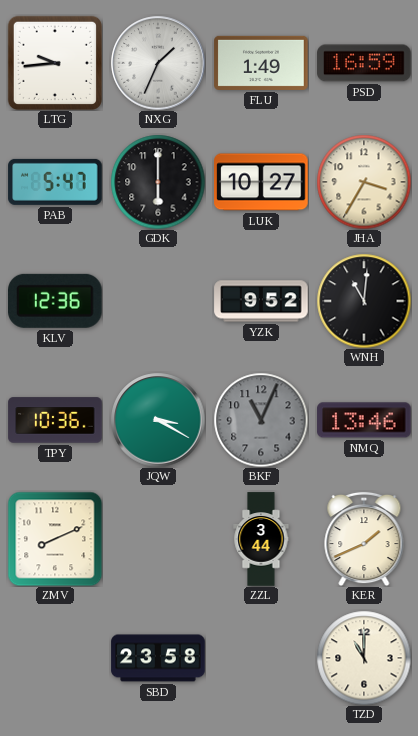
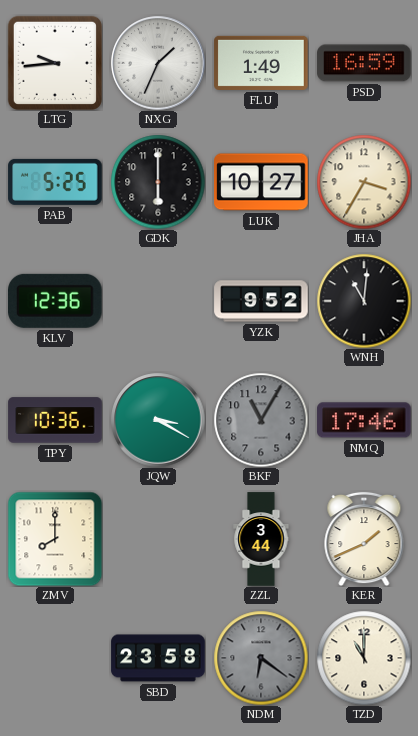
PAB: 5:47 -> 5:25 (55, 182)
BKF: 11:04 -> 11:05 (261, 420)
NMQ: 13:46 -> 17:46 (364, 420)
ZMV: 8:11 -> 8:00 (55, 539)
NDM: none -> 6:21 (261, 658)
